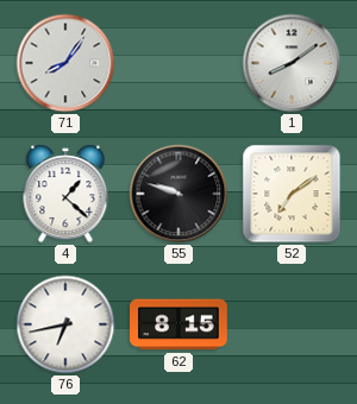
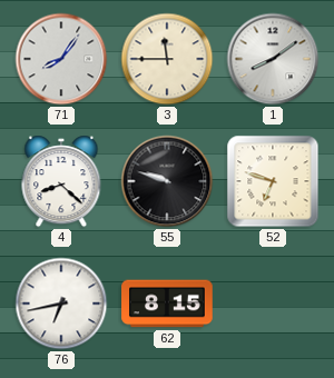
3: none -> 11:45 (167, 59)
4: 1:22 -> 8:22 (61, 181)
52: 7:09 -> 6:48 (273, 181)
